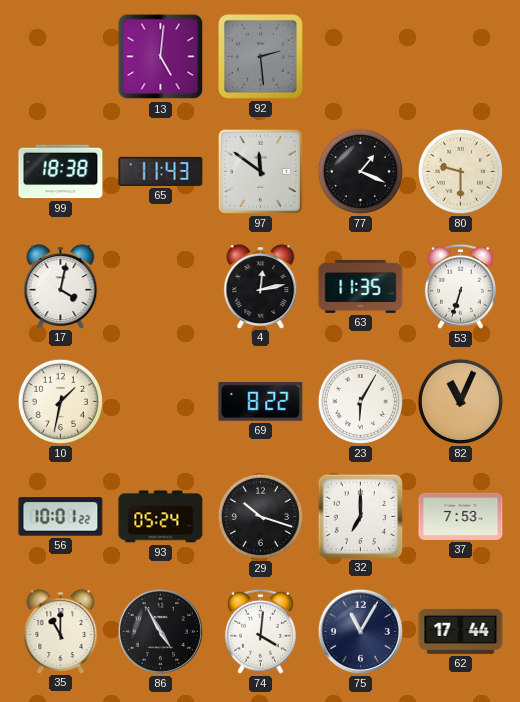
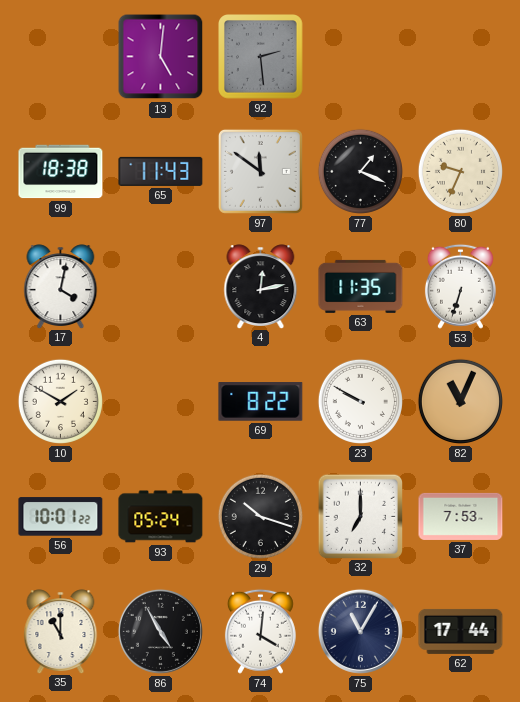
80: 9:30 -> 9:34 (460, 171)
10: 1:32 -> 1:50 (60, 401)
23: 6:05 -> 9:50 (360, 401)
